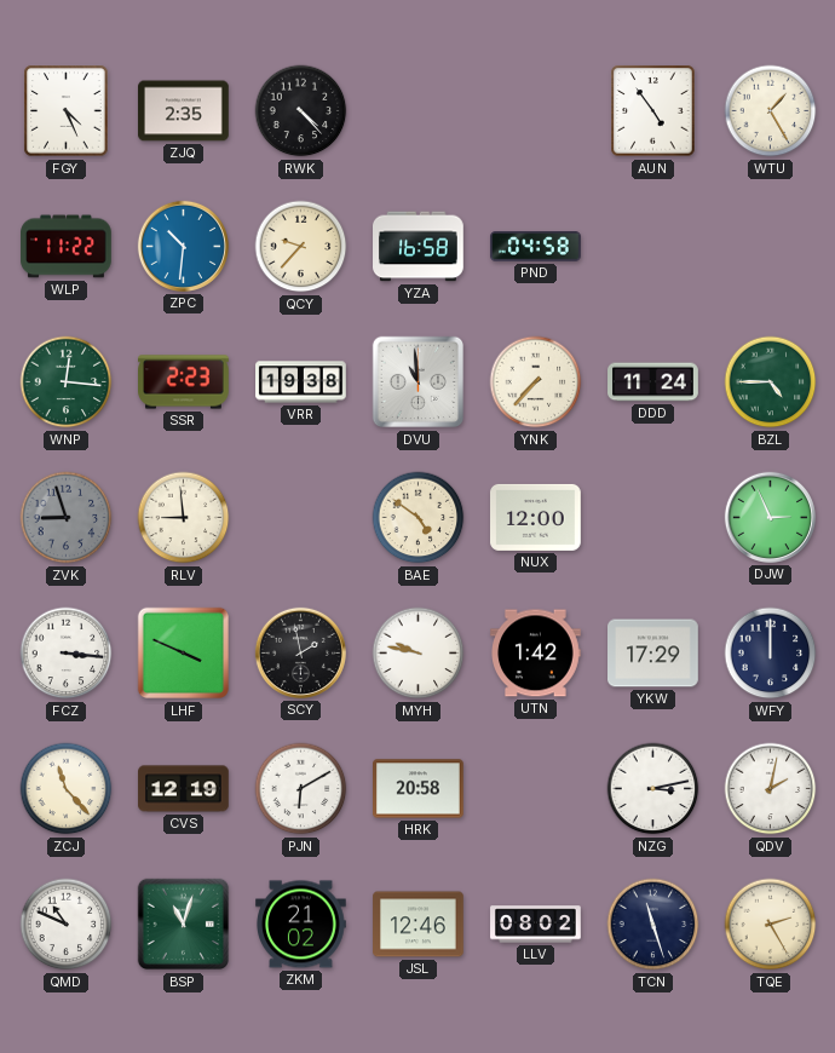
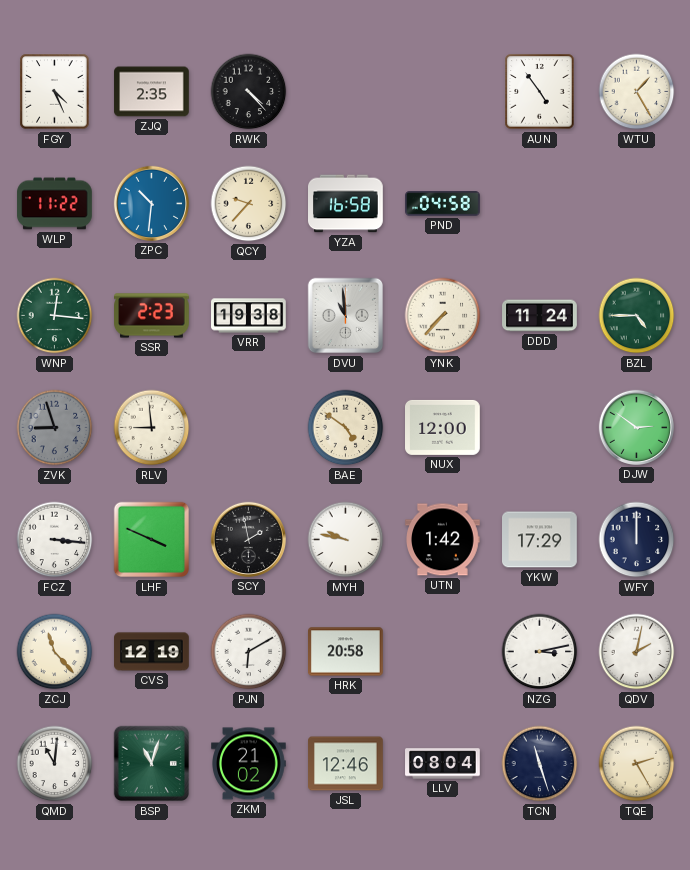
DJW: 2:56 -> 2:51 (636, 427)
QMD: 10:49 -> 11:01 (55, 764)
LLV: 08:02 -> 08:04 (443, 764)
